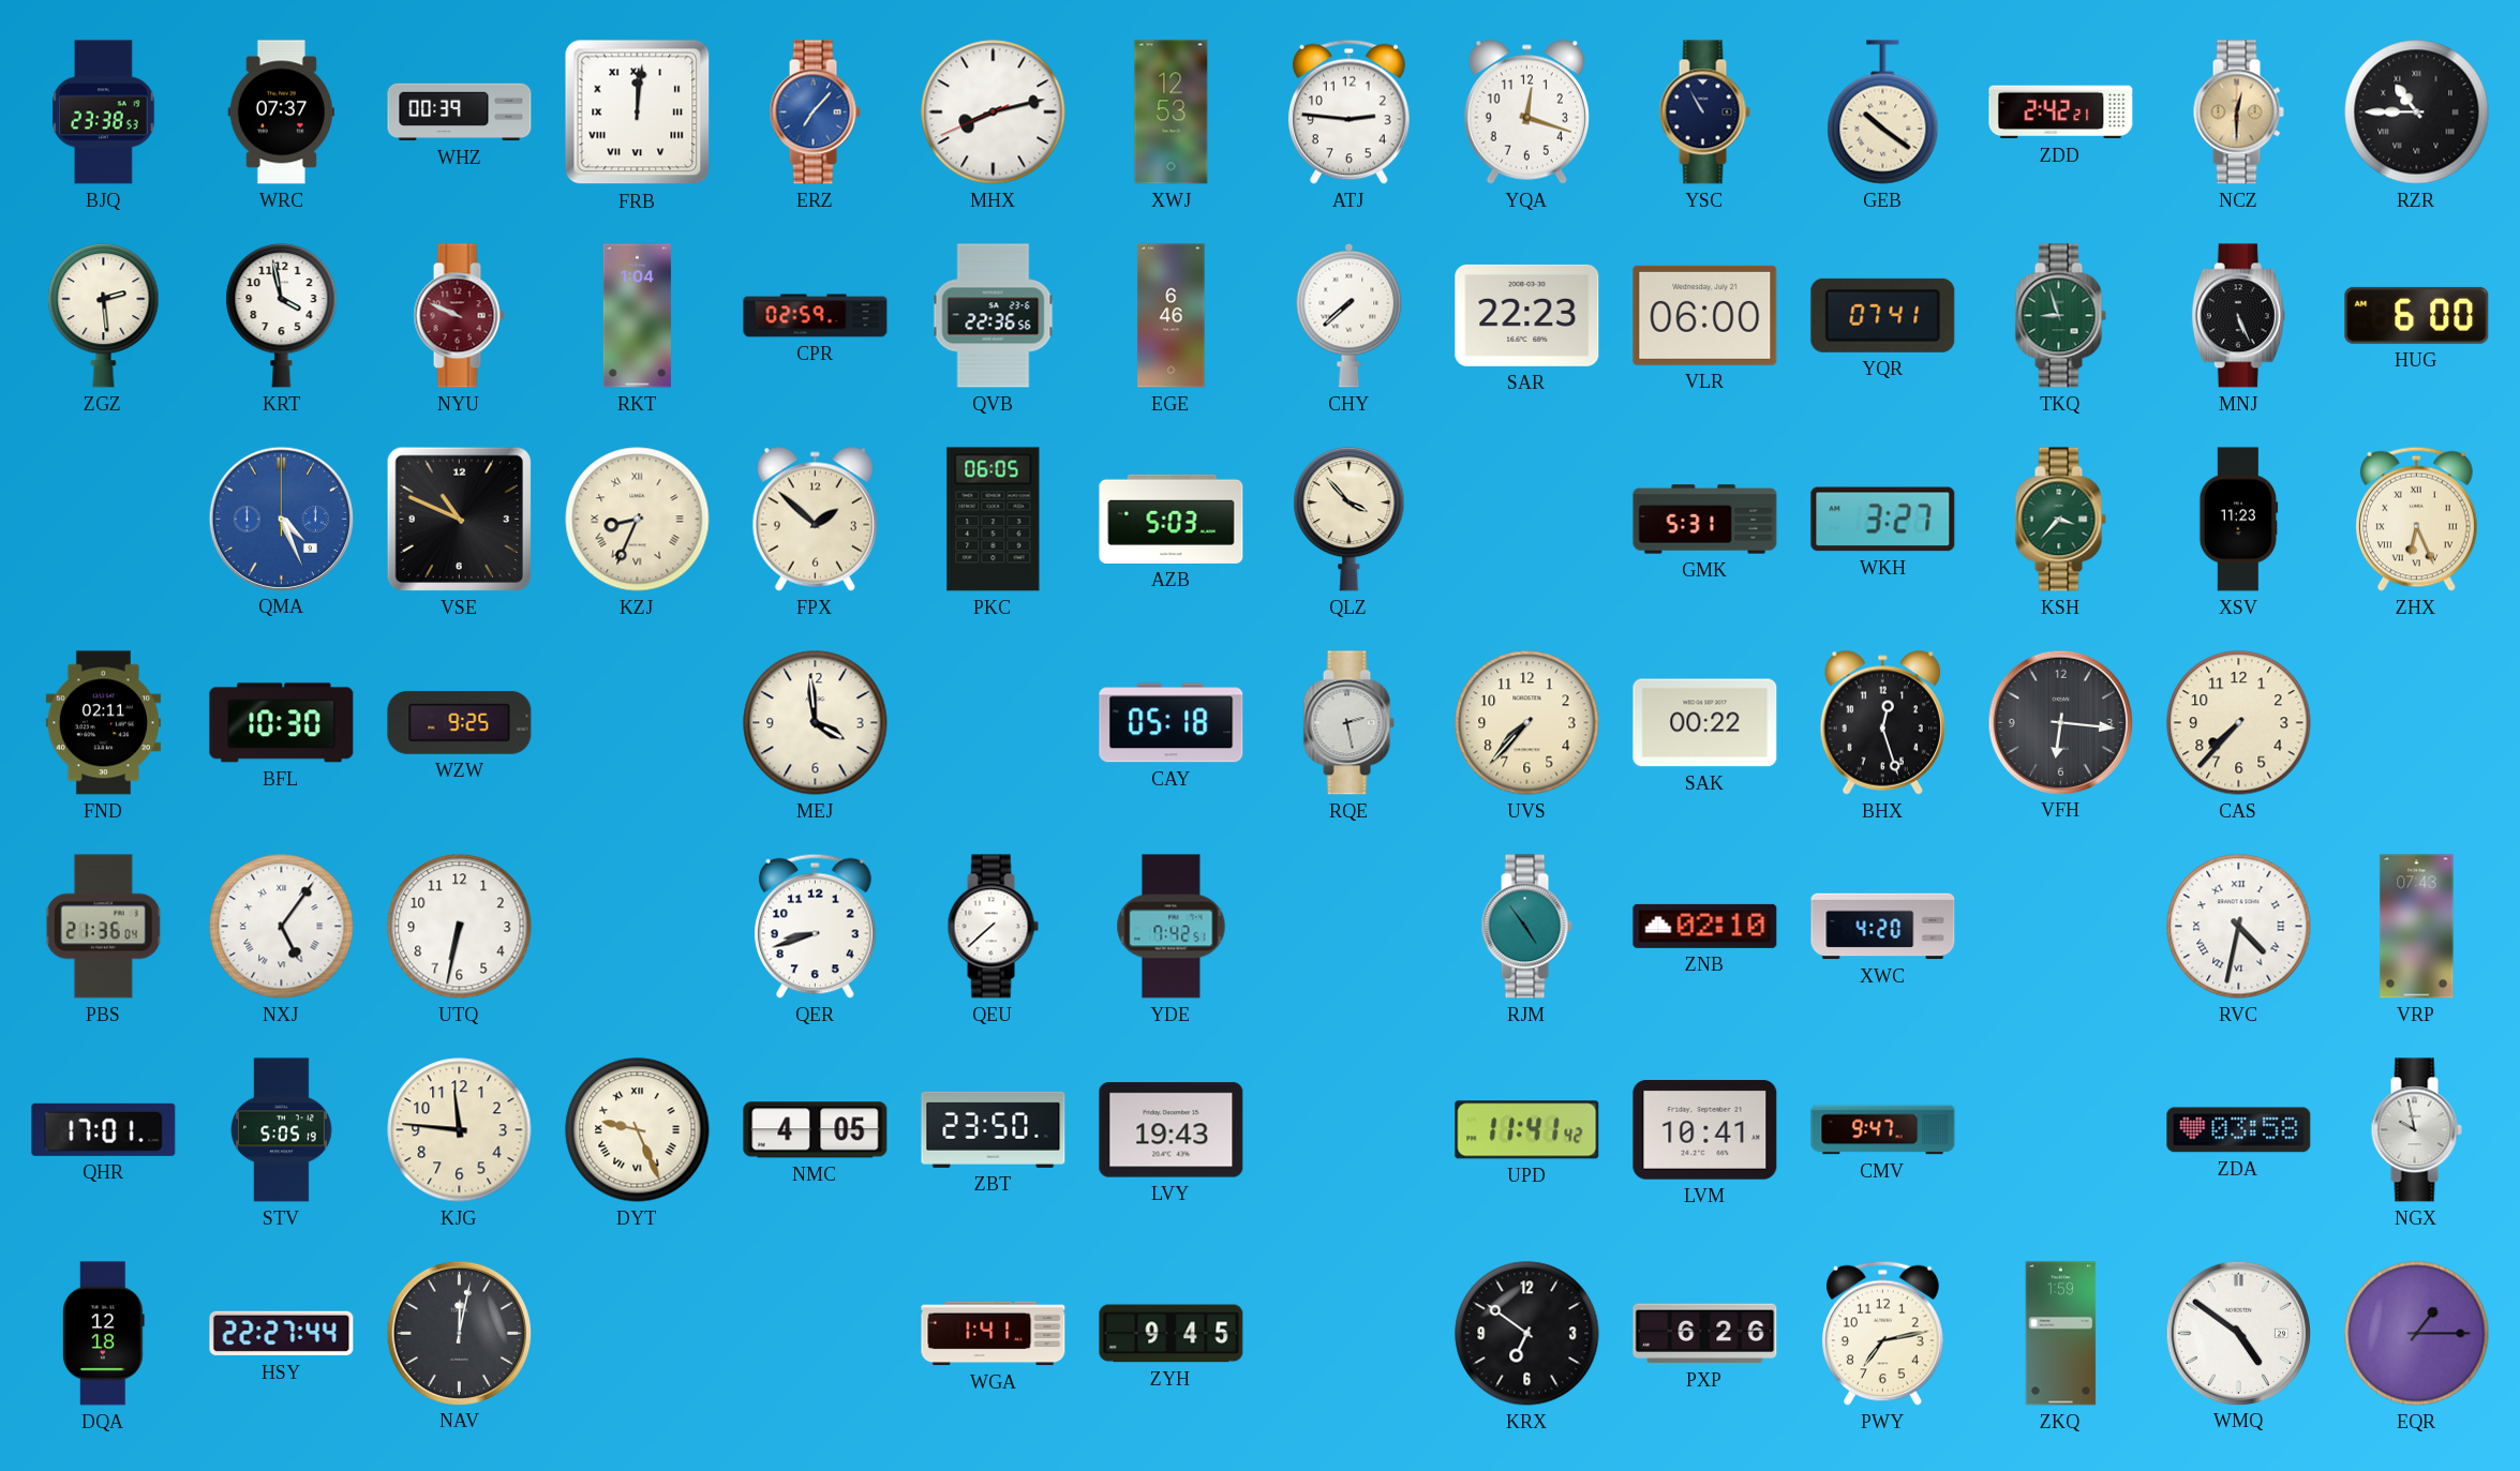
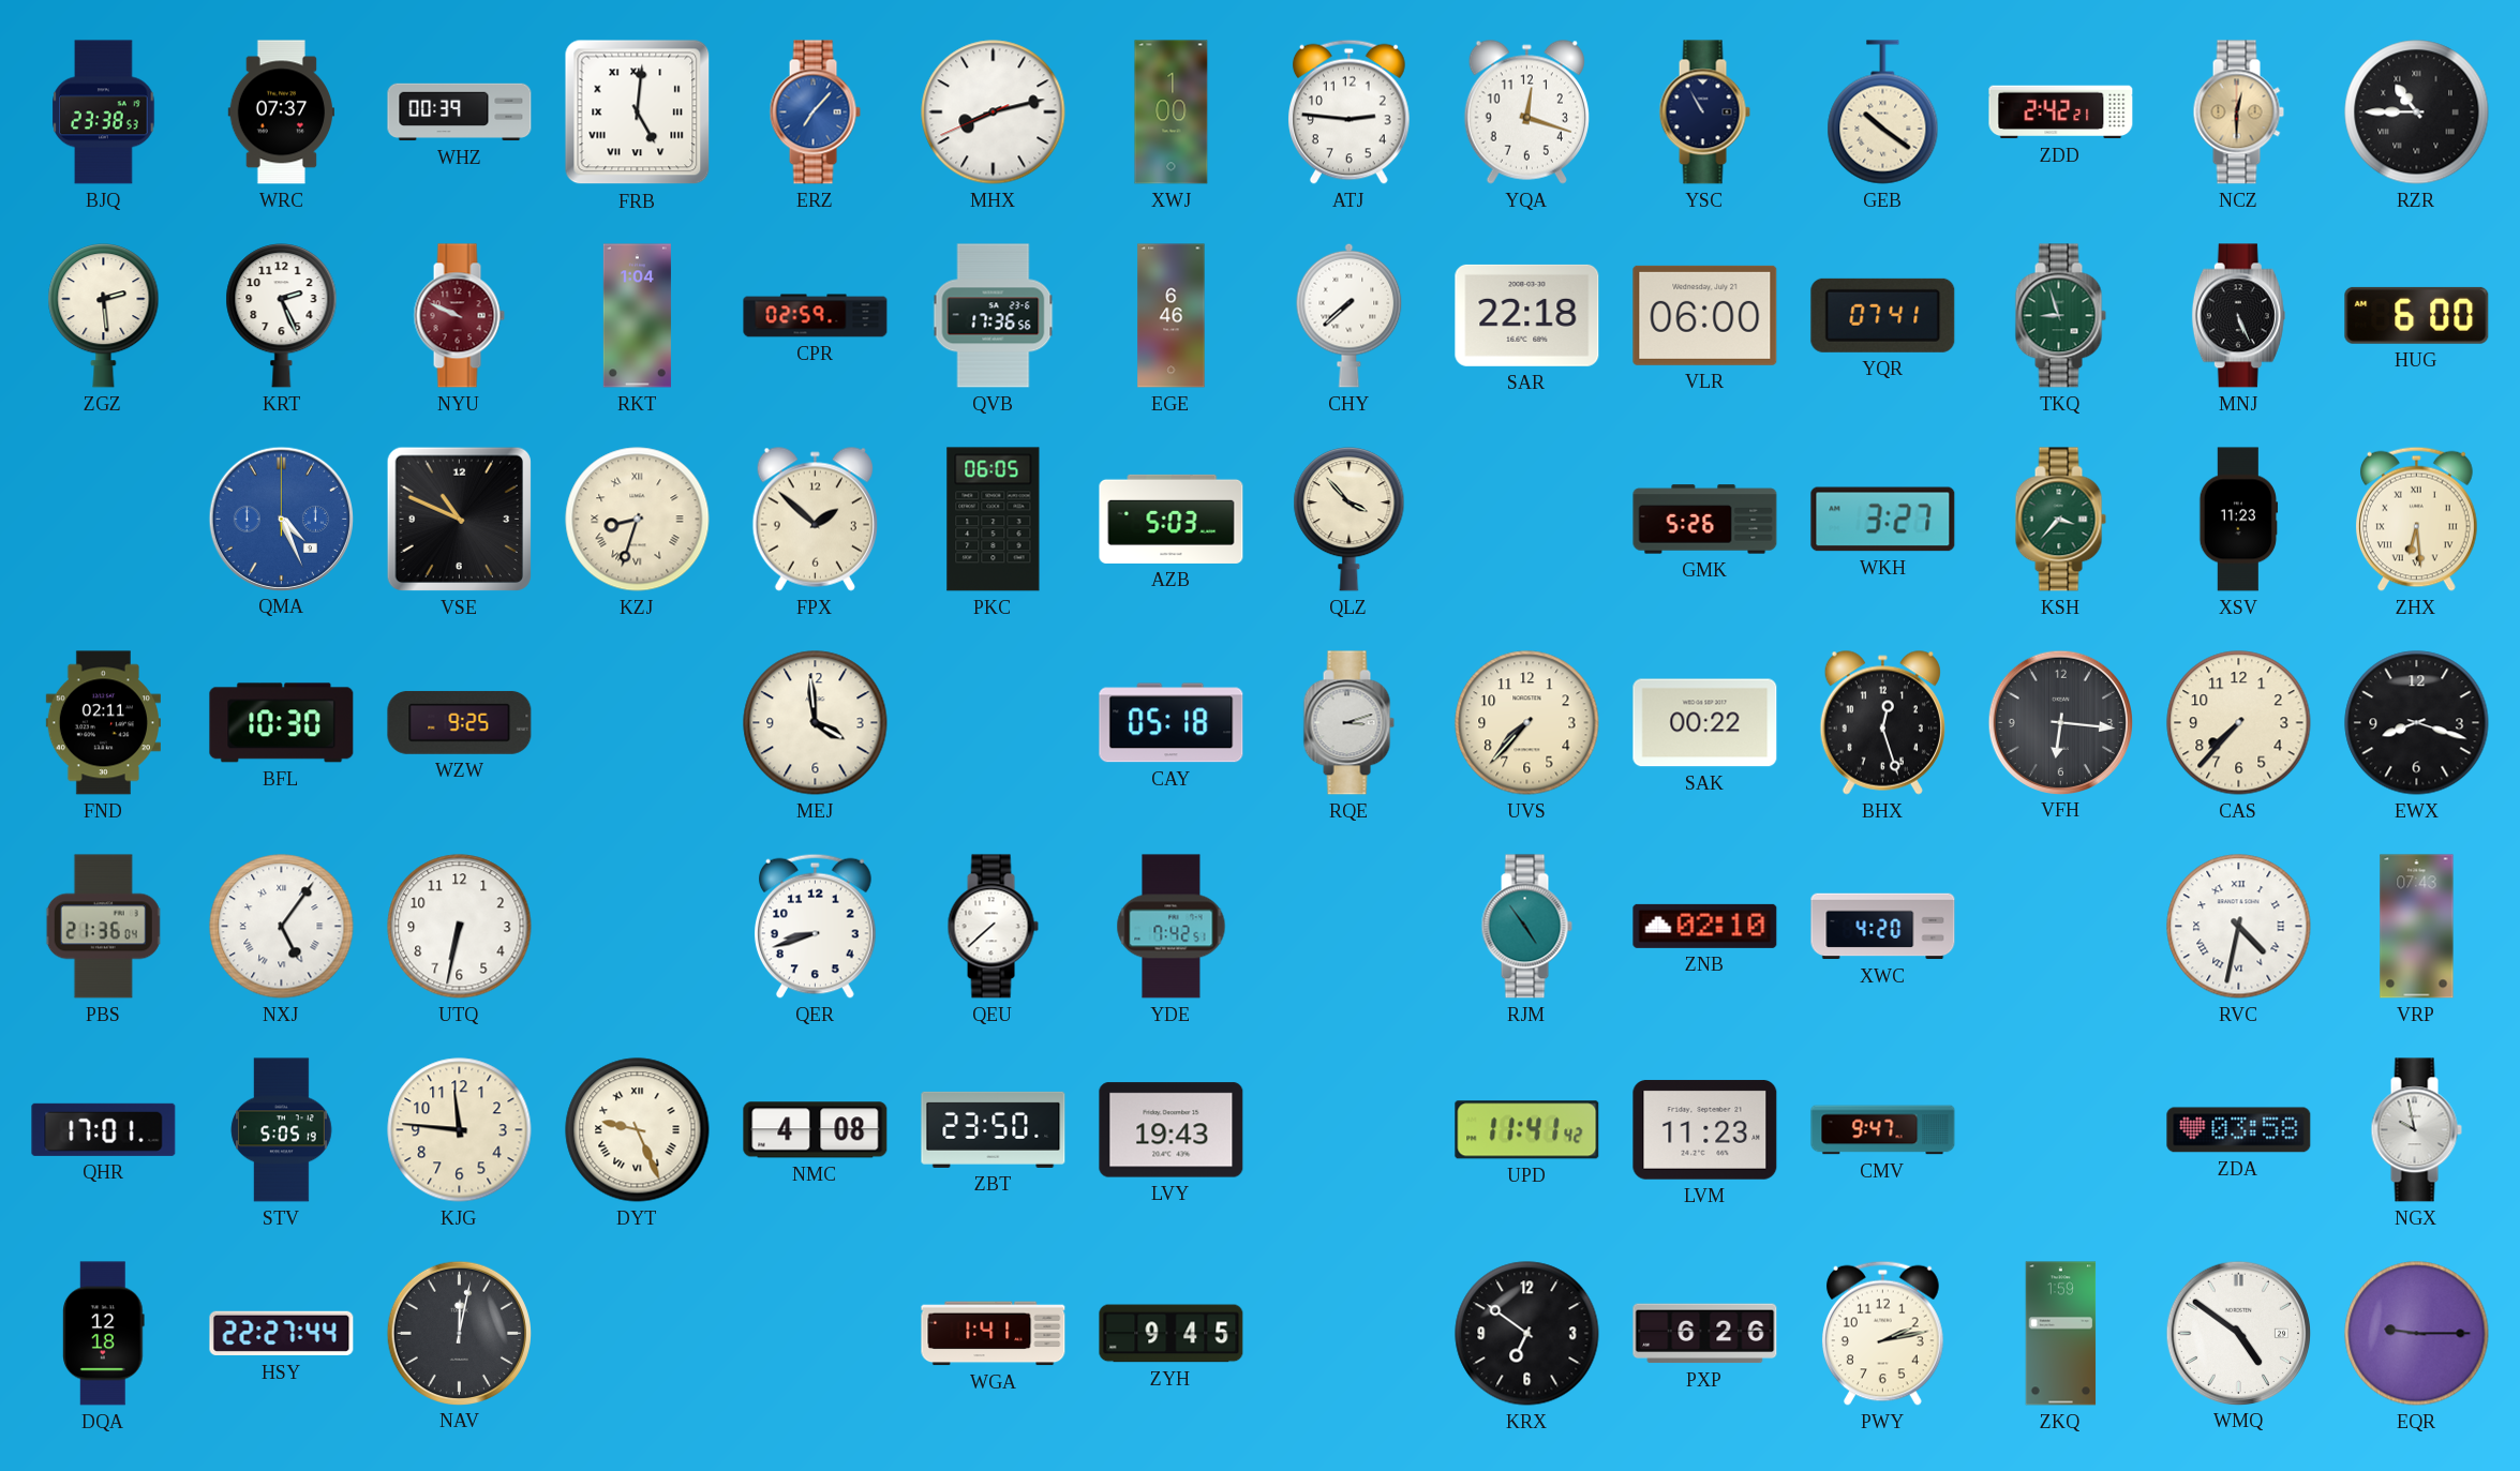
FRB: 12:01 -> 5:01 (638, 112)
XWJ: 12:53 -> 1:00 (1172, 112)
KRT: 3:58 -> 2:26 (282, 316)
QVB: 22:36 -> 17:36 (994, 316)
SAR: 22:23 -> 22:18 (1527, 315)
KZJ: 8:34 -> 8:33 (638, 520)
GMK: 5:31 -> 5:26 (1705, 520)
ZHX: 6:26 -> 6:29 (2416, 519)
RQE: 2:28 -> 3:12 (1348, 723)
EWX: none -> 8:18 (2417, 723)
NMC: 4:05 -> 4:08 (816, 1130)
LVM: 10:41 -> 11:23 (1705, 1130)
PWY: 7:13 -> 2:13 (1882, 1333)
EQR: 1:15 -> 9:15 (2417, 1334)
